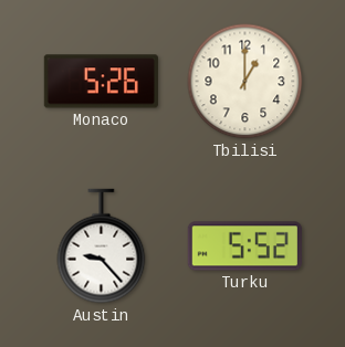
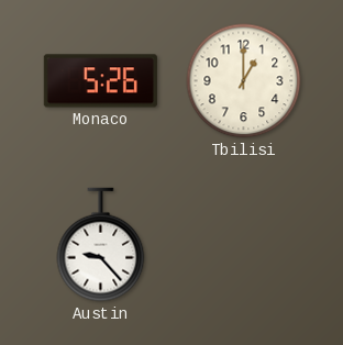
Turku: 5:52 -> none (244, 246)
